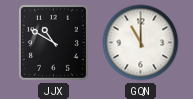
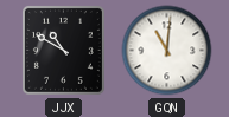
GQN: 11:00 -> 11:01 (167, 51)
